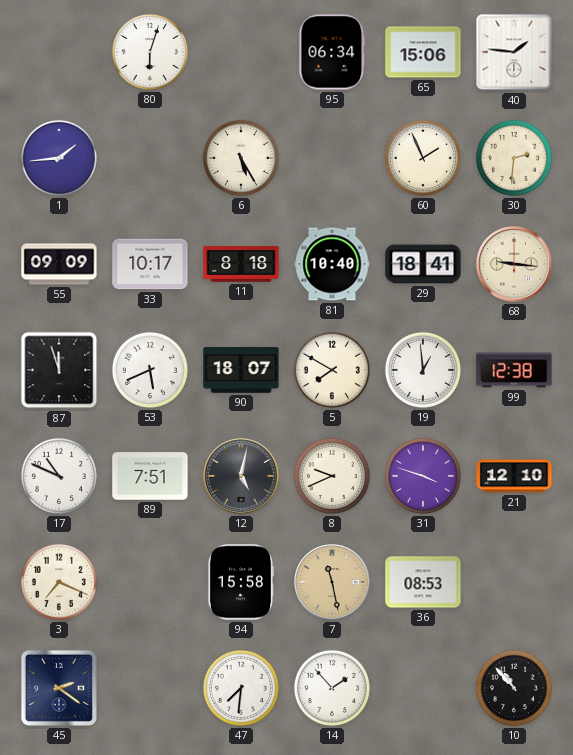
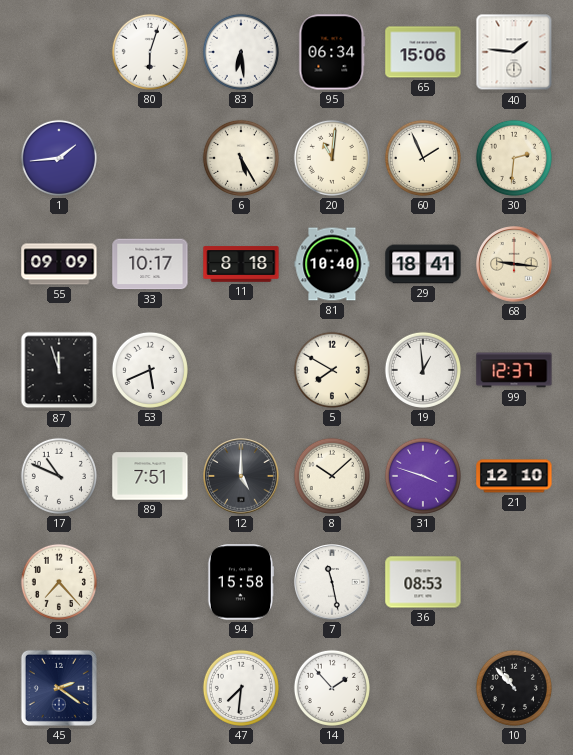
83: none -> 6:29 (241, 52)
20: none -> 11:01 (332, 158)
90: 18:07 -> none (241, 370)
99: 12:38 -> 12:37 (514, 370)
12: 5:02 -> 5:00 (241, 476)
8: 9:41 -> 10:08 (332, 476)
3: 7:19 -> 7:23 (59, 582)
7 dial: champagne -> white (332, 582)
